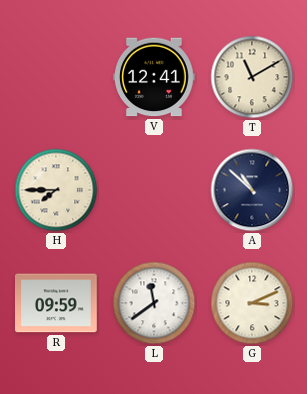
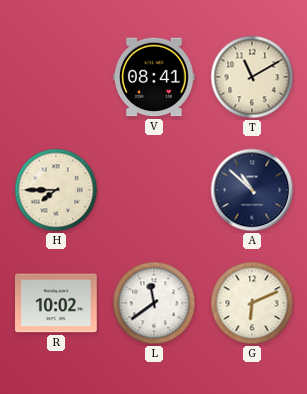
V: 12:41 -> 08:41 (155, 77)
R: 09:59 -> 10:02 (57, 303)
G: 3:11 -> 6:11 (252, 303)
